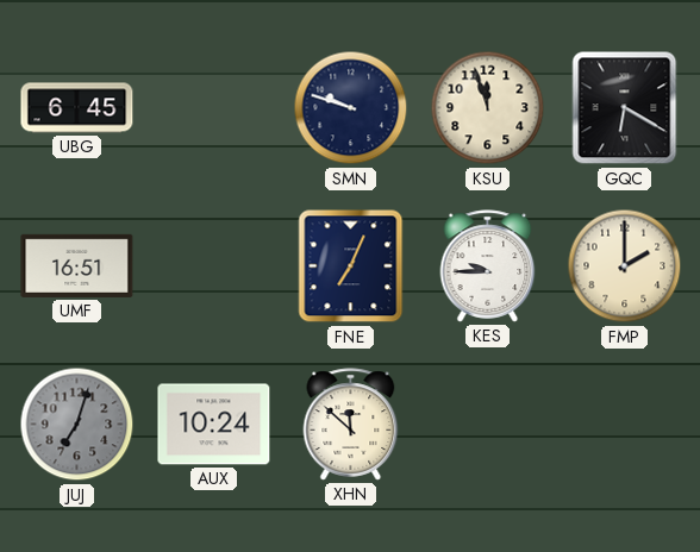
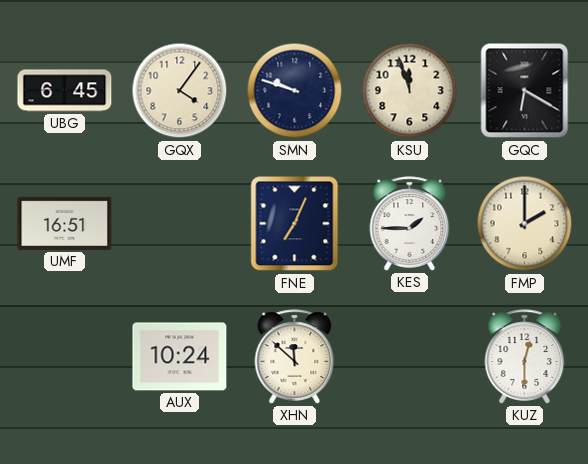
GQX: none -> 4:06 (180, 91)
KES: 9:45 -> 1:45 (410, 224)
JUJ: 7:03 -> none (77, 425)
KUZ: none -> 12:30 (525, 357)
